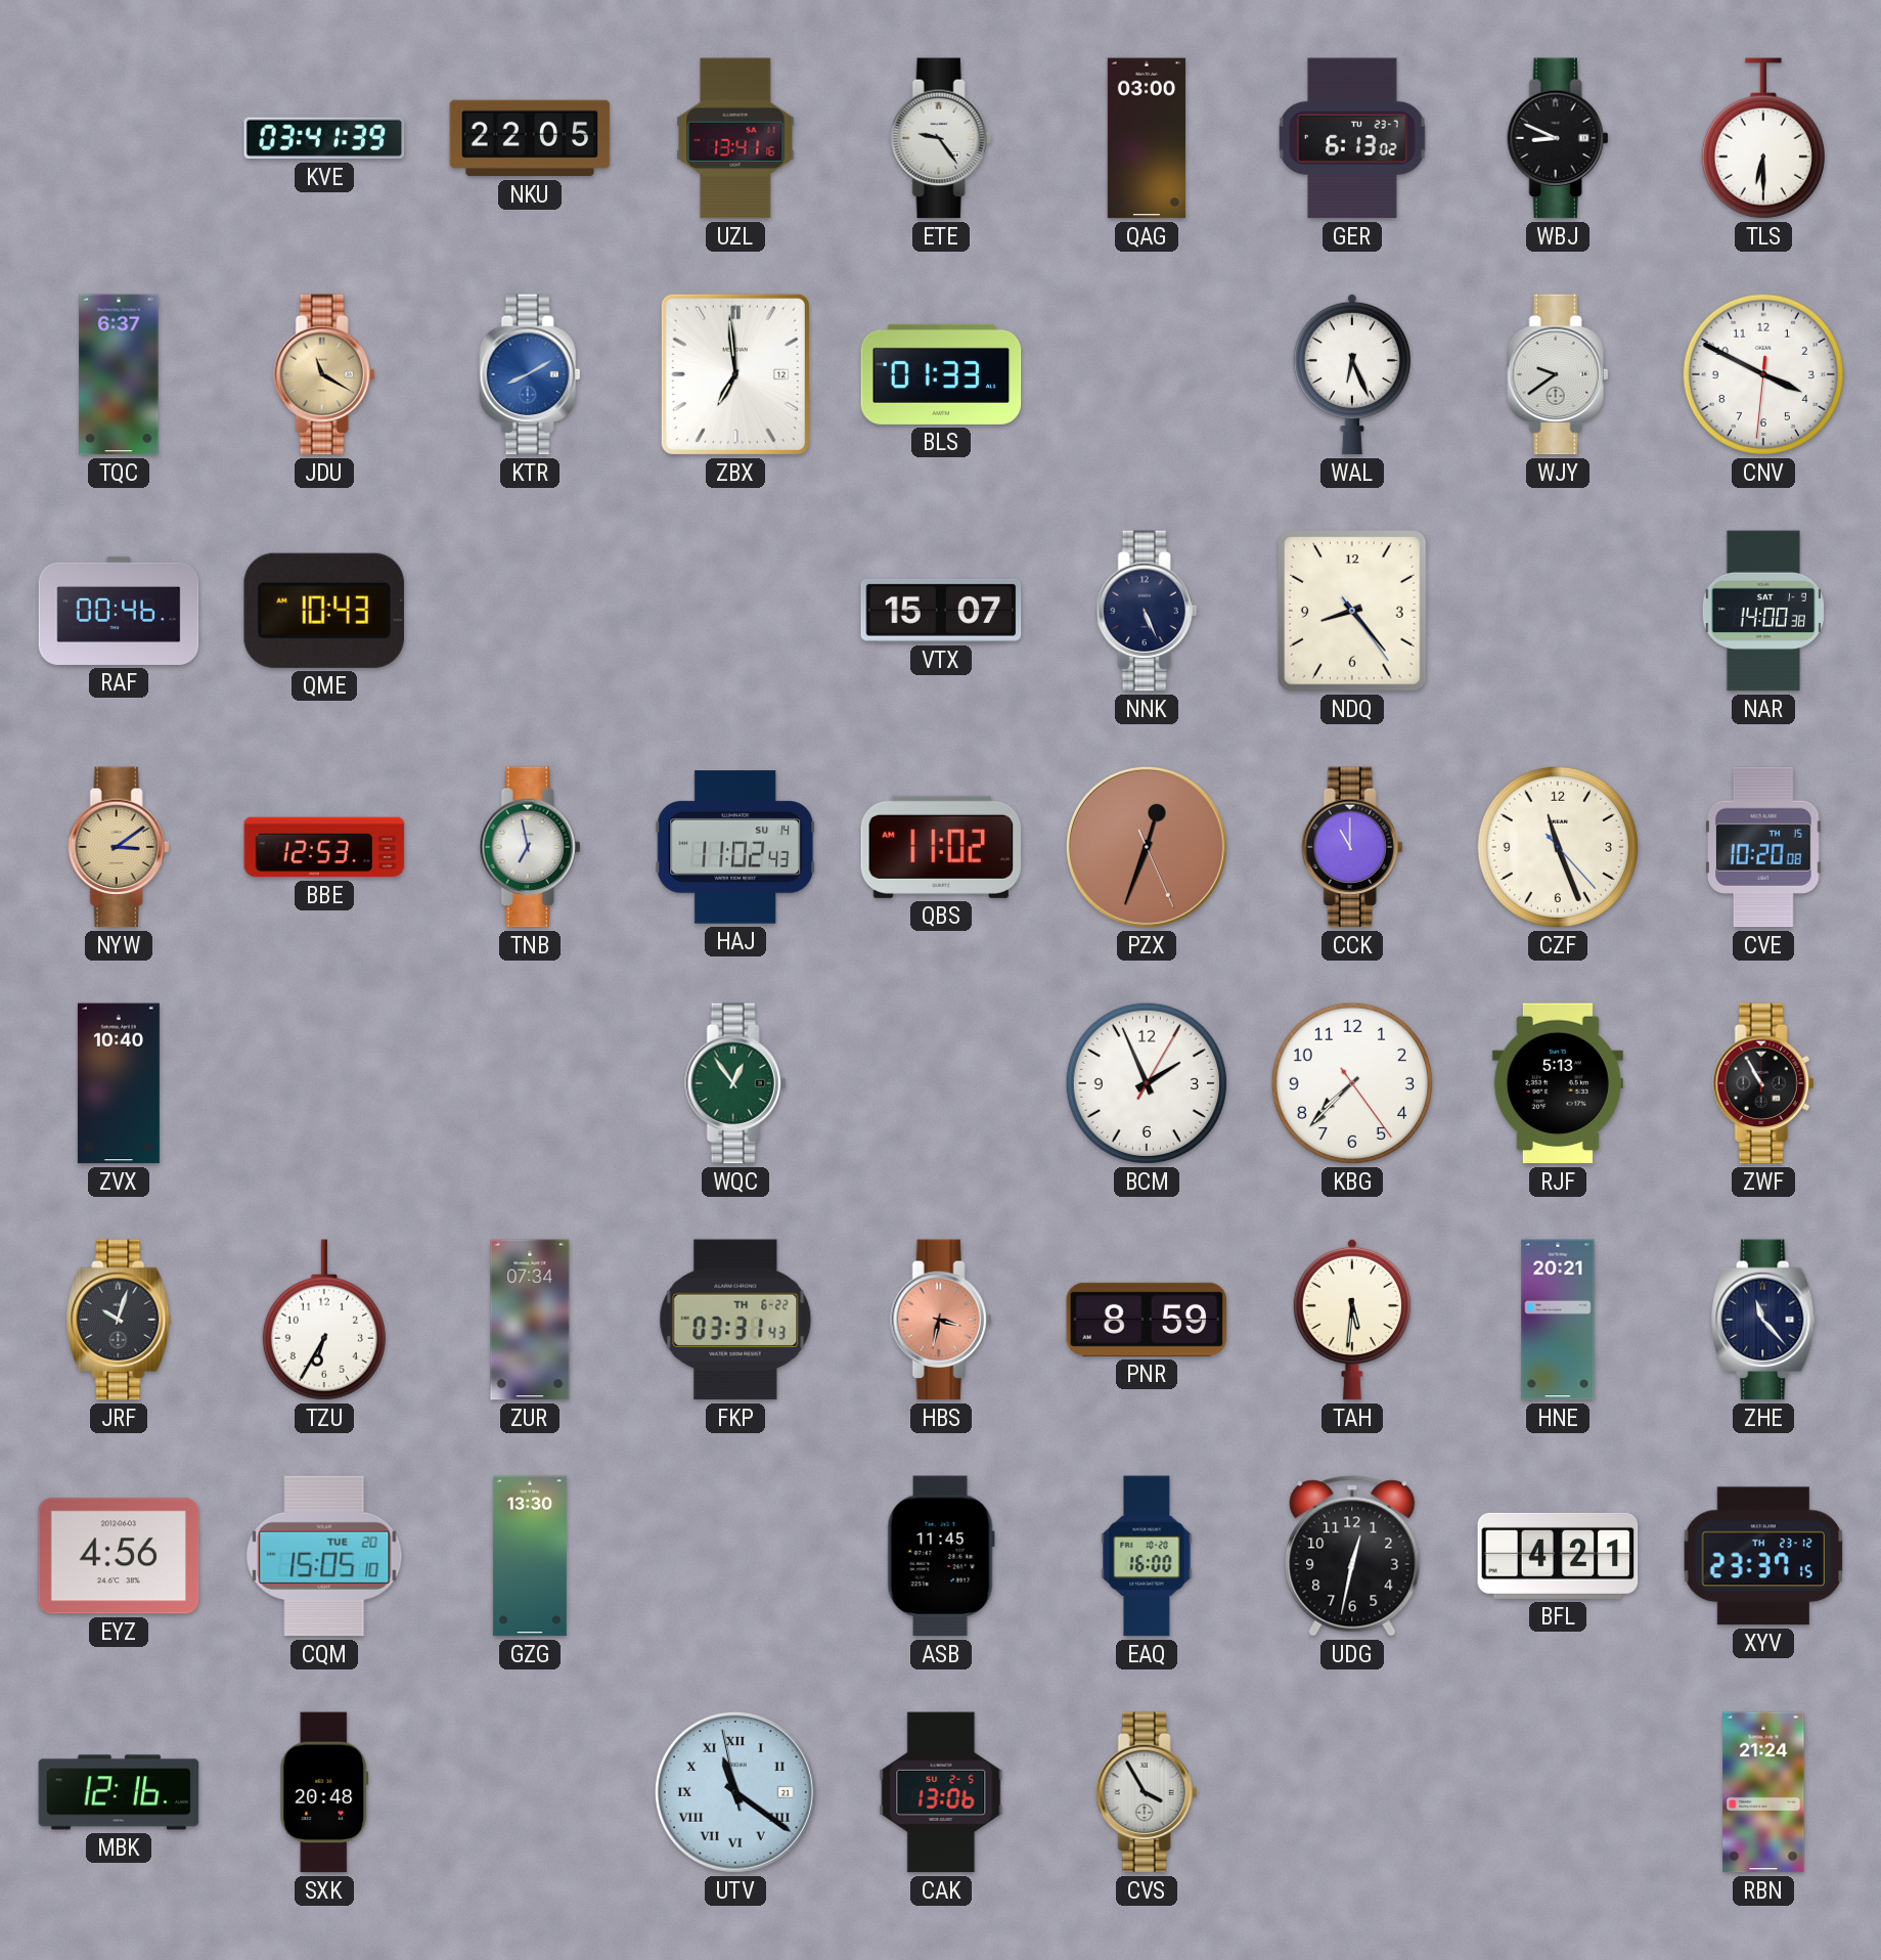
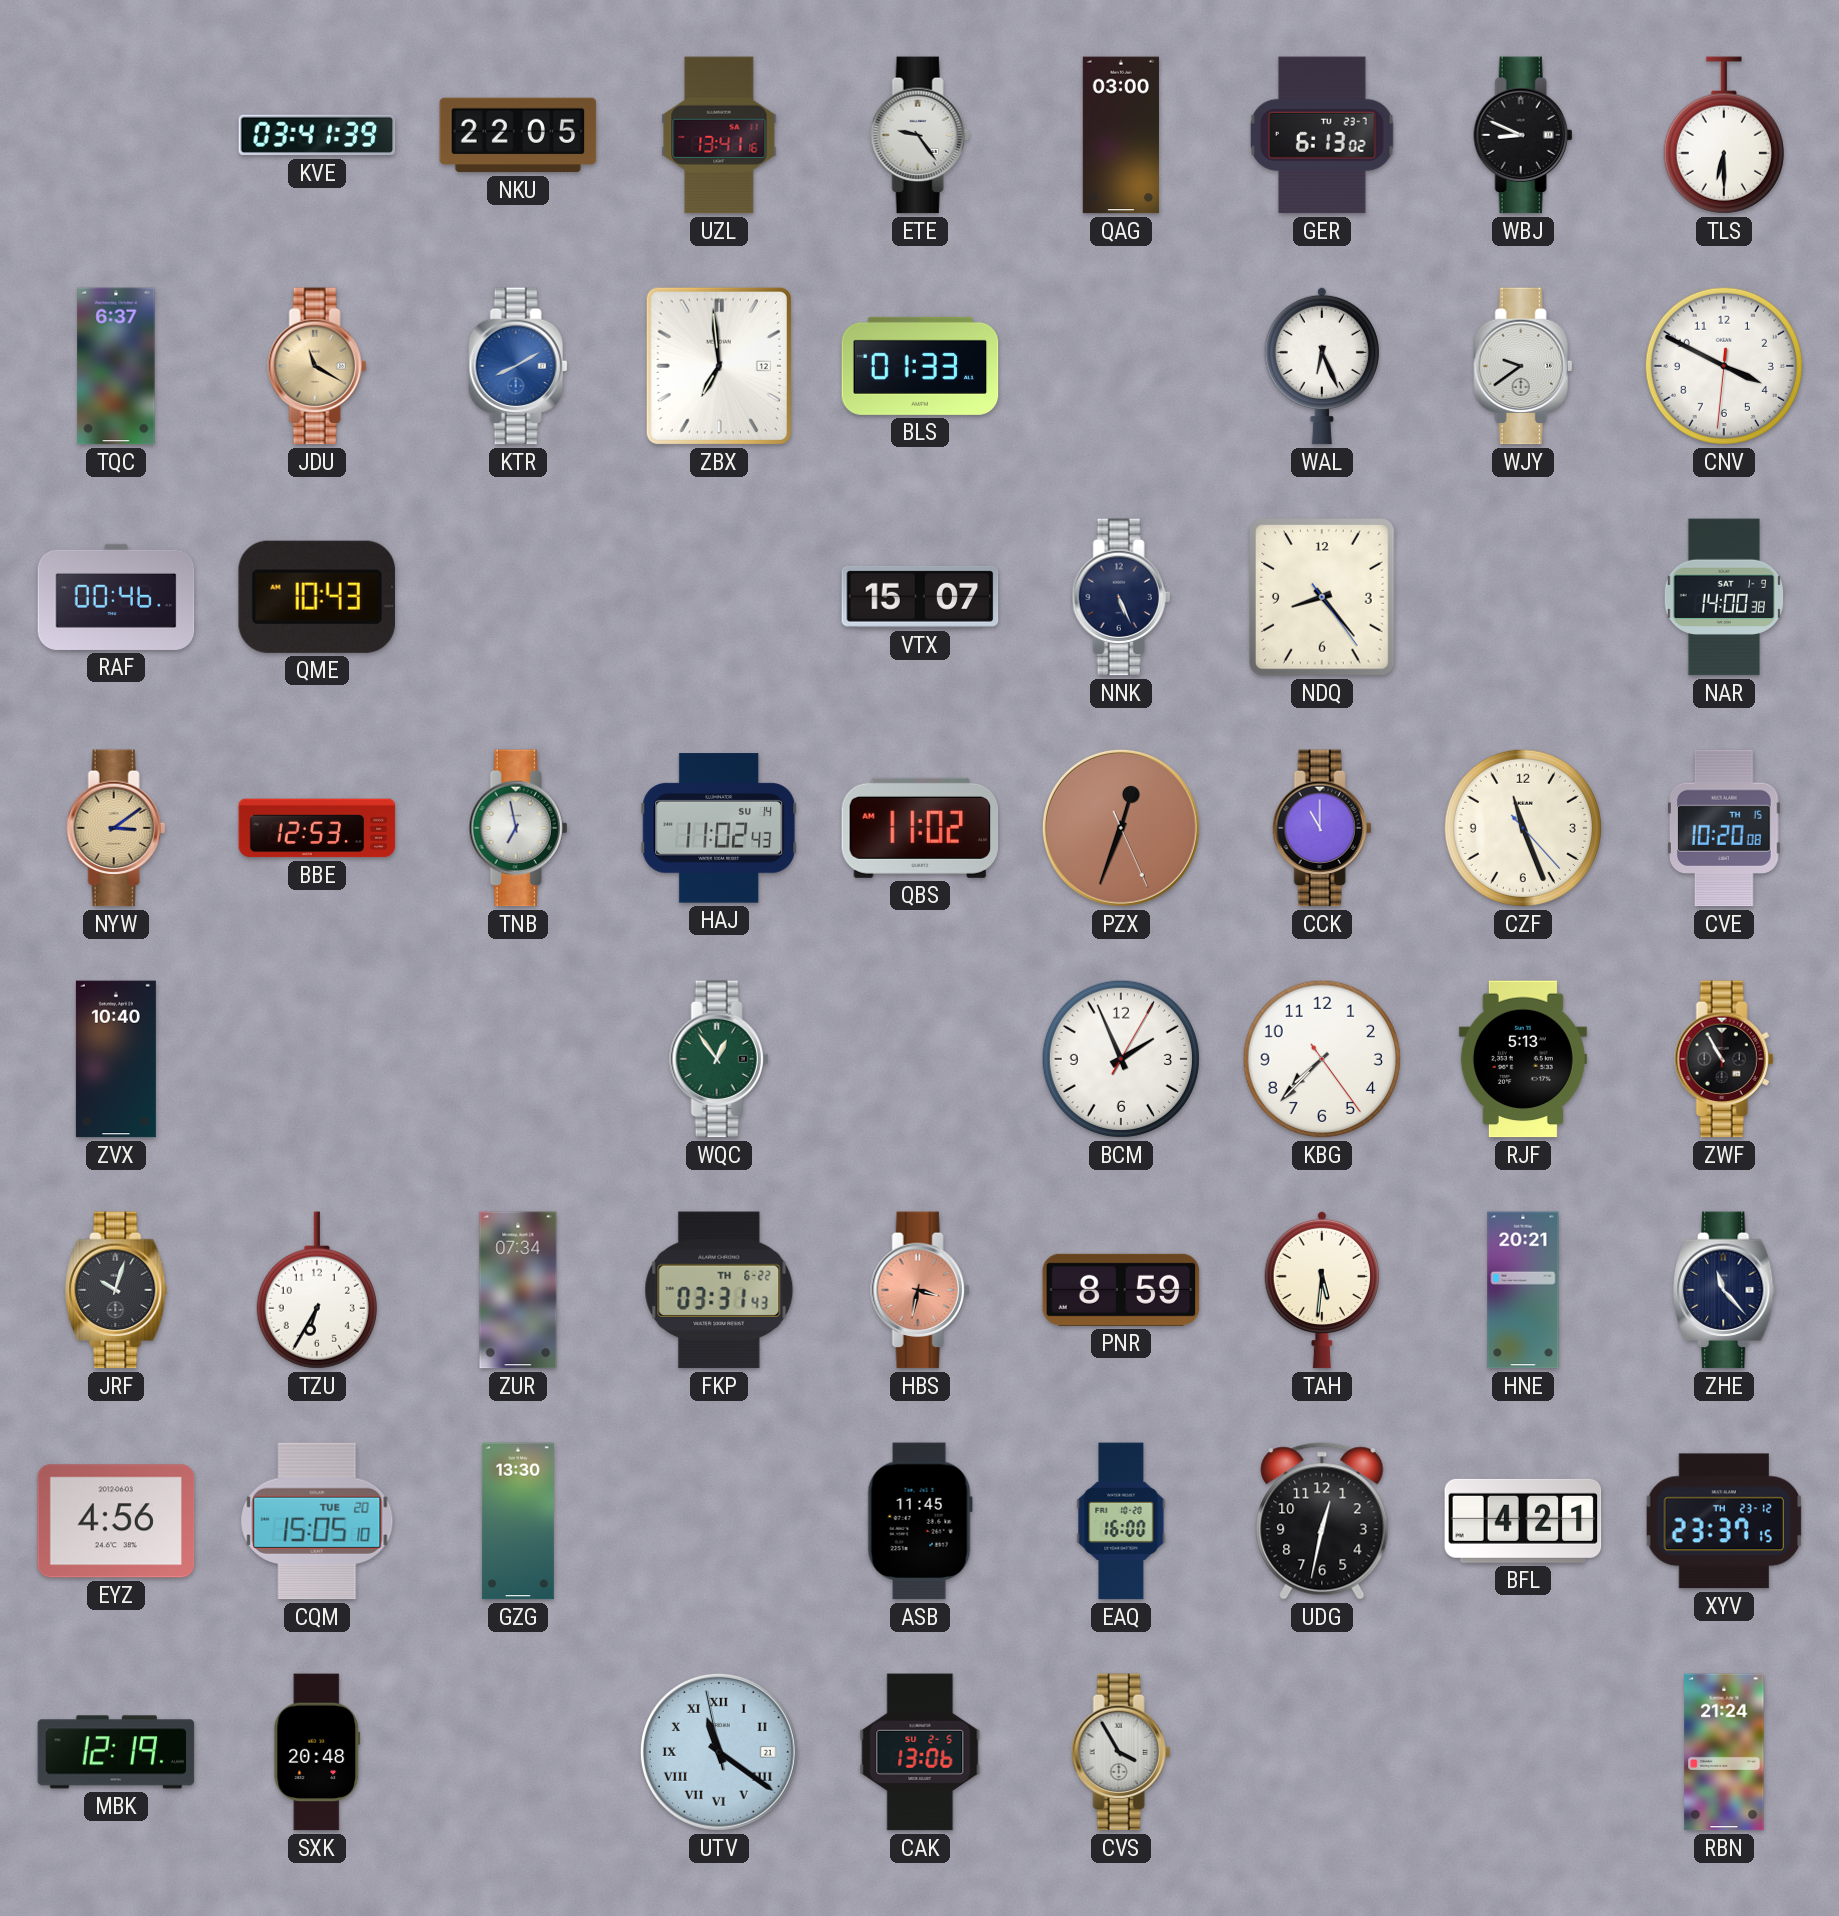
MBK: 12:16 -> 12:19 (116, 1752)
